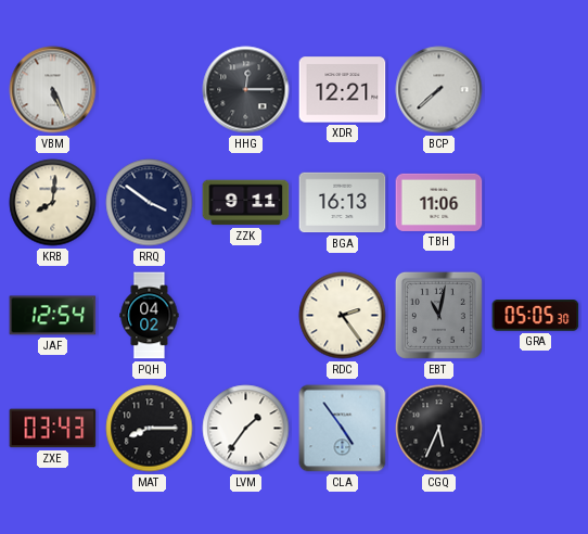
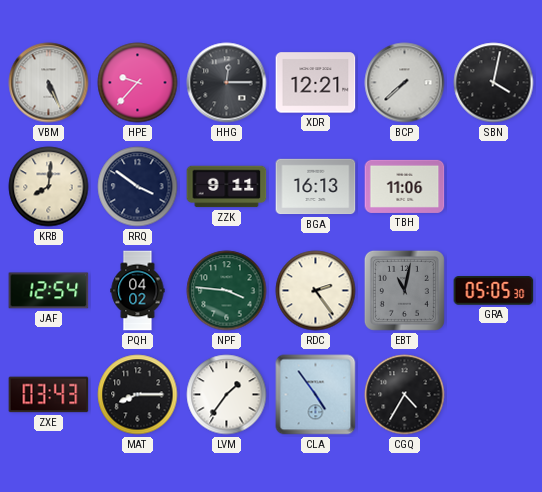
HPE: none -> 9:37 (138, 83)
SBN: none -> 4:02 (494, 83)
NPF: none -> 3:46 (227, 291)
CGQ: 5:34 -> 4:35 (405, 395)
